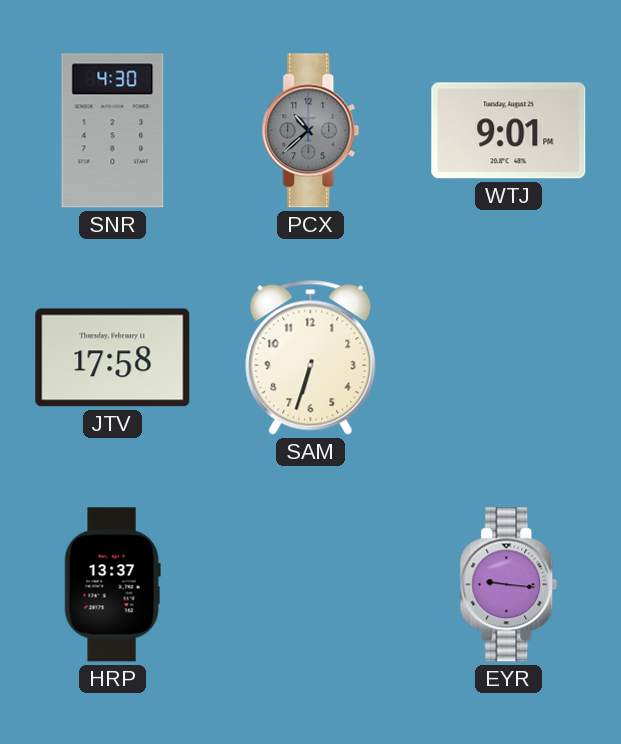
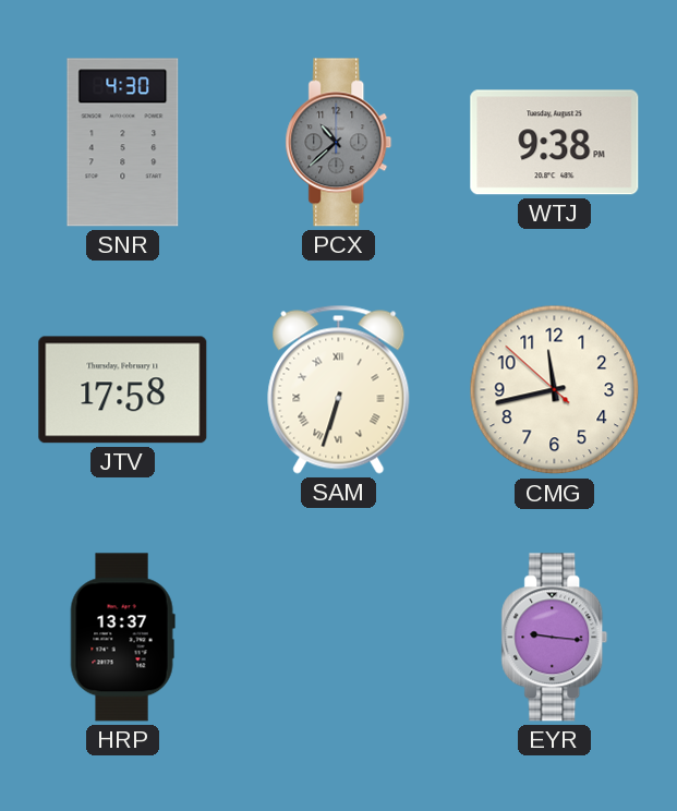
WTJ: 9:01 -> 9:38 (555, 143)
SAM numerals: Arabic -> Roman (339, 389)
CMG: none -> 11:42 (555, 390)
